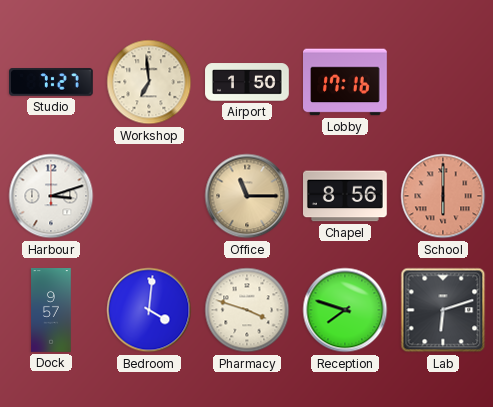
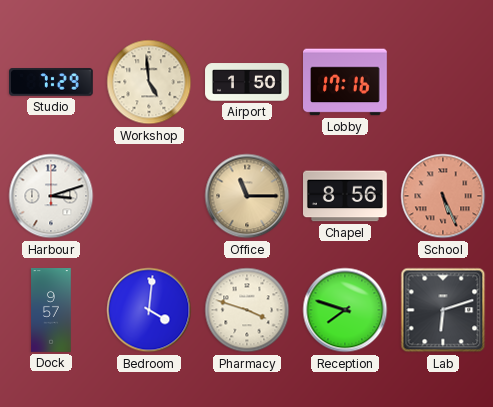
Studio: 7:27 -> 7:29 (52, 82)
Workshop: 6:59 -> 4:59 (149, 82)
School: 6:00 -> 5:26 (443, 196)
